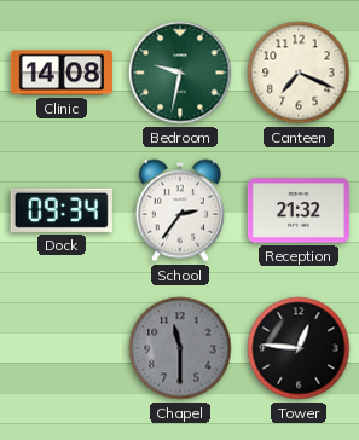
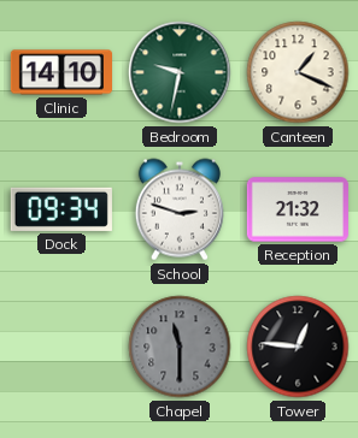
Clinic: 14:08 -> 14:10 (60, 72)
Canteen: 7:19 -> 1:19 (298, 72)
School: 2:36 -> 2:48 (180, 209)
